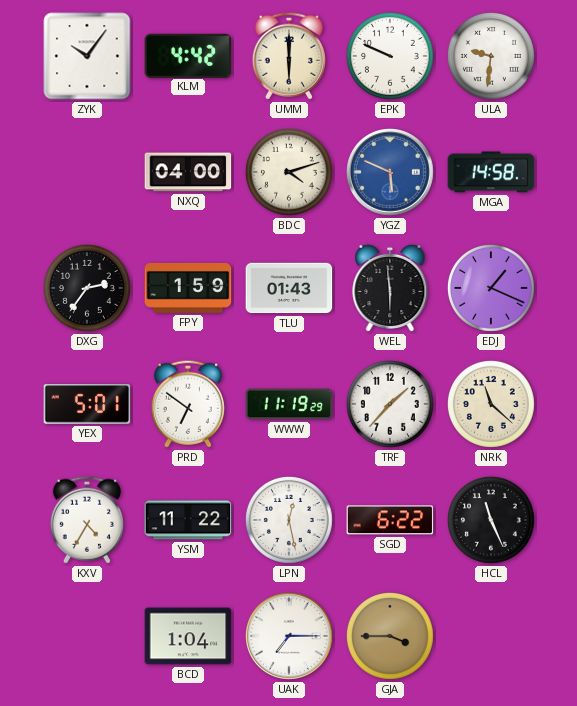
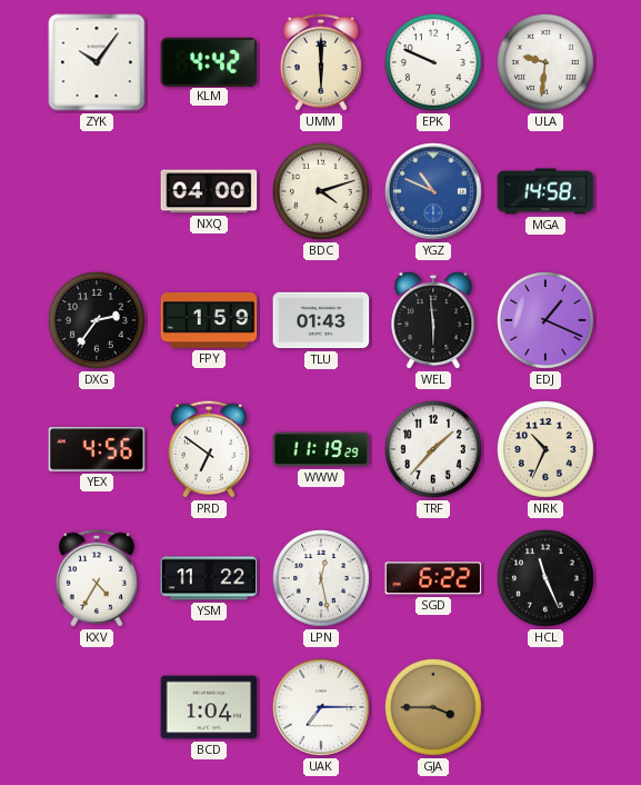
YGZ: 5:49 -> 10:49 (434, 192)
YEX: 5:01 -> 4:56 (97, 449)
NRK: 11:22 -> 10:34 (547, 450)
